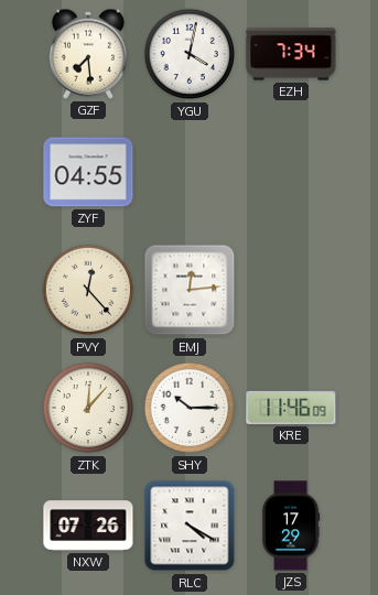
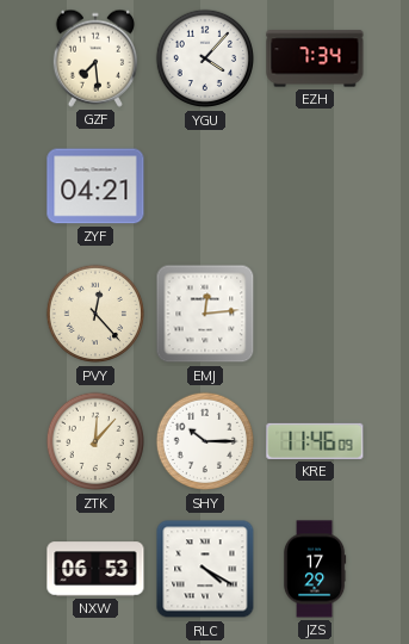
YGU: 4:02 -> 4:07 (205, 58)
ZYF: 04:55 -> 04:21 (95, 186)
NXW: 07:26 -> 06:53 (95, 569)
